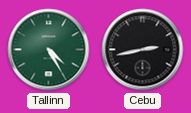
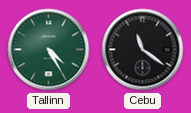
Cebu: 2:43 -> 11:21 (143, 50)
